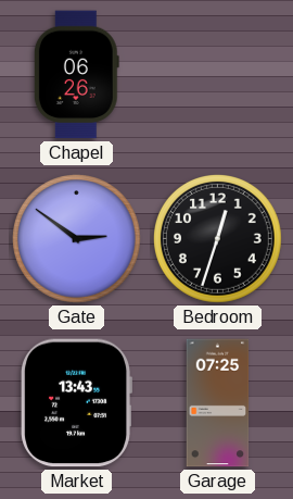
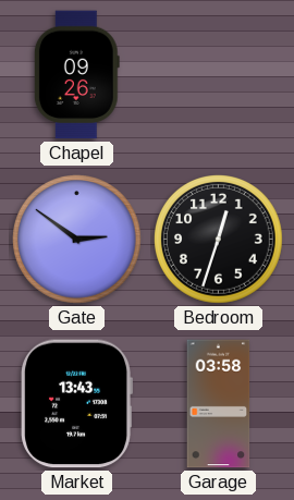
Chapel: 06:26 -> 09:26 (76, 75)
Garage: 07:25 -> 03:58 (219, 404)
